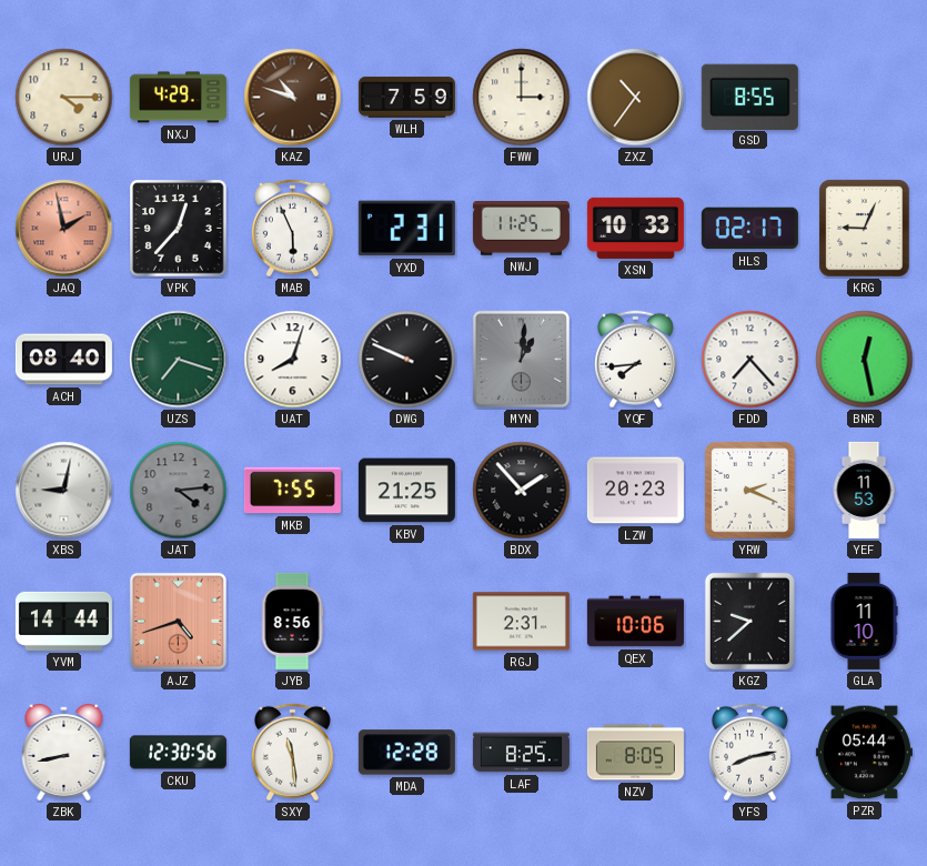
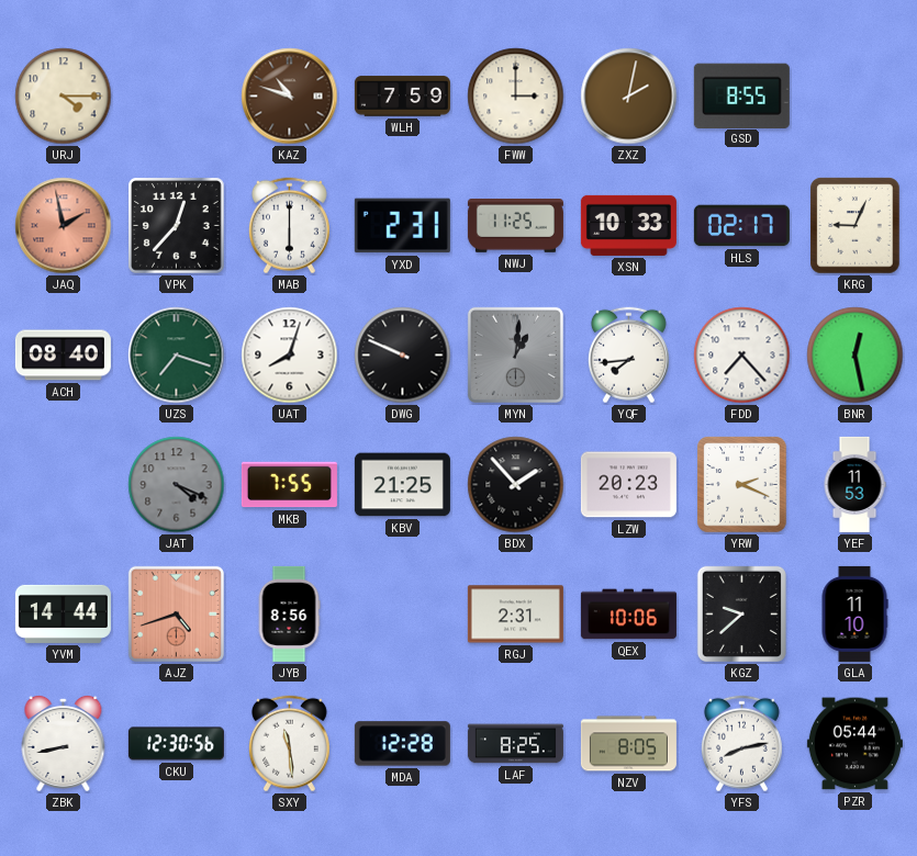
NXJ: 4:29 -> none (178, 98)
ZXZ: 10:36 -> 2:02 (629, 97)
MAB: 5:56 -> 6:00 (289, 226)
XBS: 9:02 -> none (64, 491)
JAT: 4:14 -> 4:19 (177, 485)
